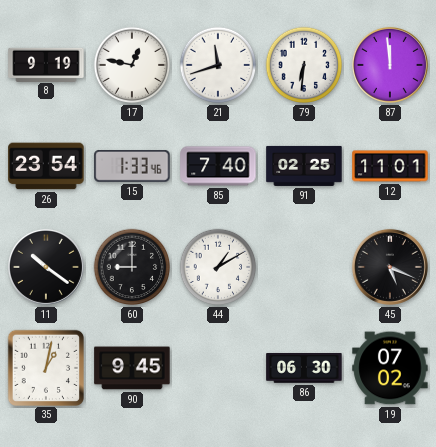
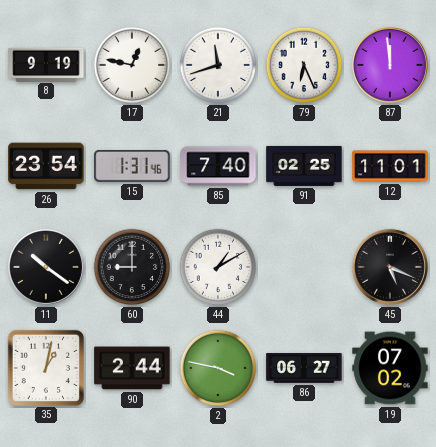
79: 6:31 -> 6:26 (304, 65)
15: 1:33 -> 1:31 (132, 167)
90: 9:45 -> 2:44 (132, 368)
2: none -> 3:47 (218, 368)
86: 06:30 -> 06:27 (304, 368)
